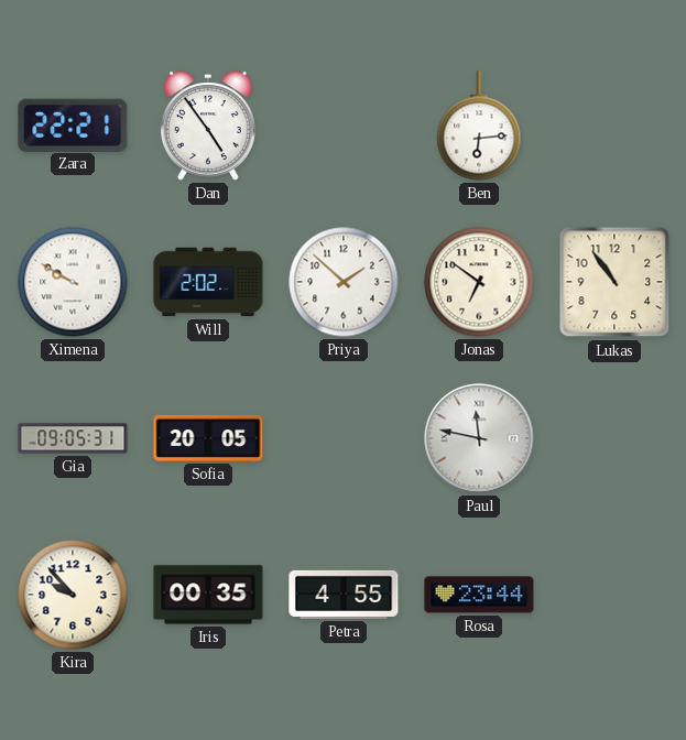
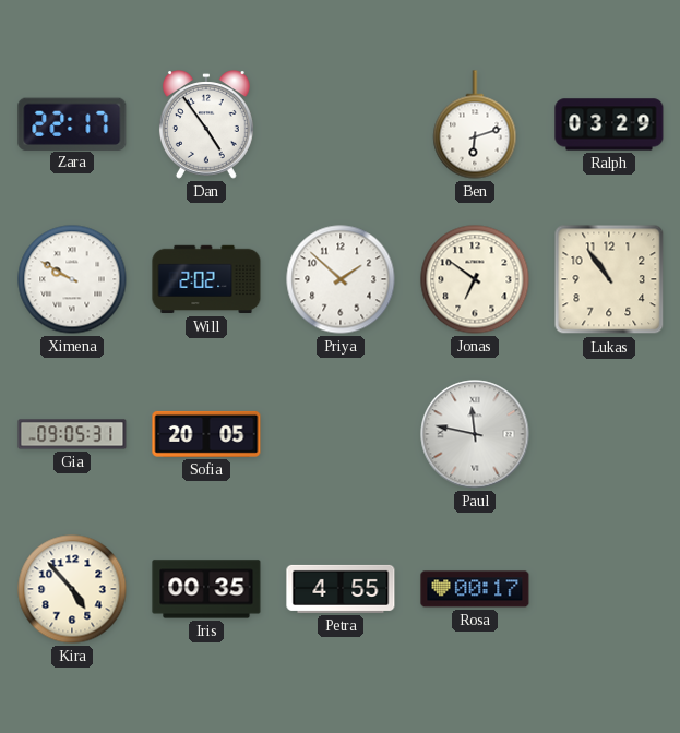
Zara: 22:21 -> 22:17 (72, 123)
Ben: 6:14 -> 6:12 (475, 124)
Ralph: none -> 03:29 (609, 124)
Kira: 9:53 -> 4:53 (72, 589)
Rosa: 23:44 -> 00:17 (475, 589)
